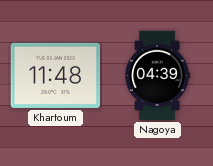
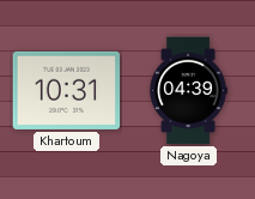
Khartoum: 11:48 -> 10:31 (67, 90)
